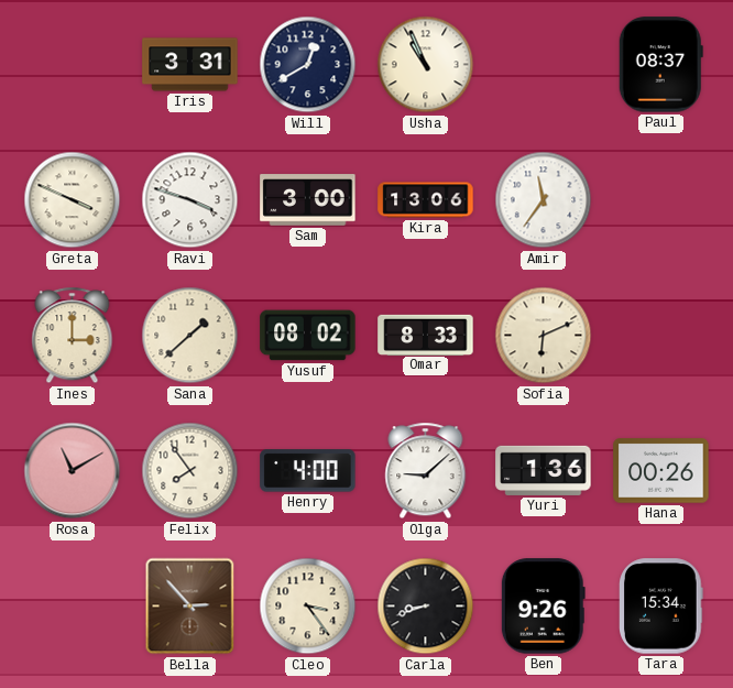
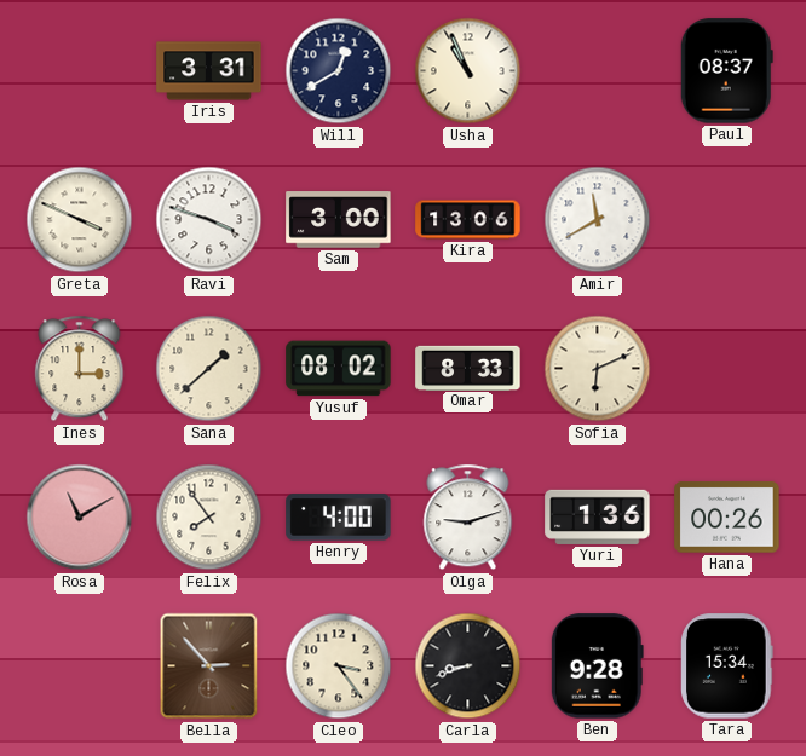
Amir: 11:36 -> 11:40 (598, 220)
Olga: 9:08 -> 9:12 (468, 518)
Ben: 9:26 -> 9:28 (597, 666)
